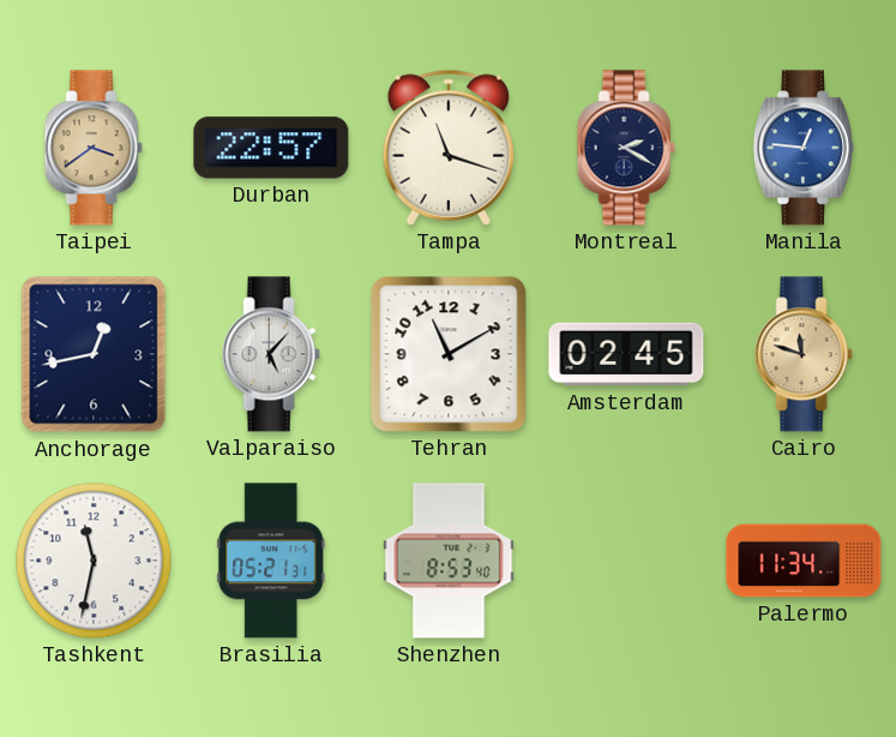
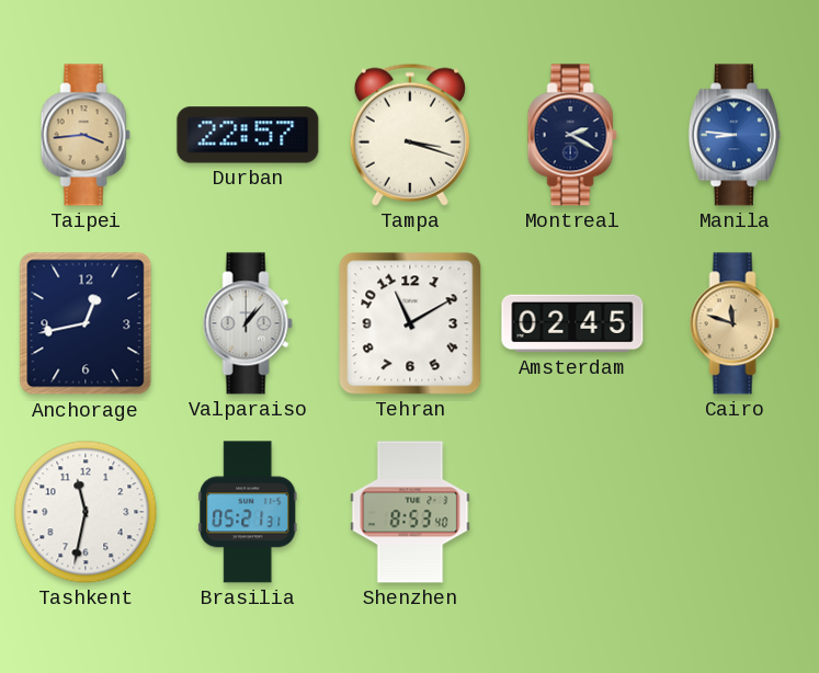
Taipei: 3:39 -> 3:44 (86, 135)
Tampa: 11:18 -> 3:18 (410, 135)
Manila: 12:46 -> 8:46 (735, 135)
Valparaiso: 5:07 -> 1:07 (248, 323)
Palermo: 11:34 -> none (804, 561)
